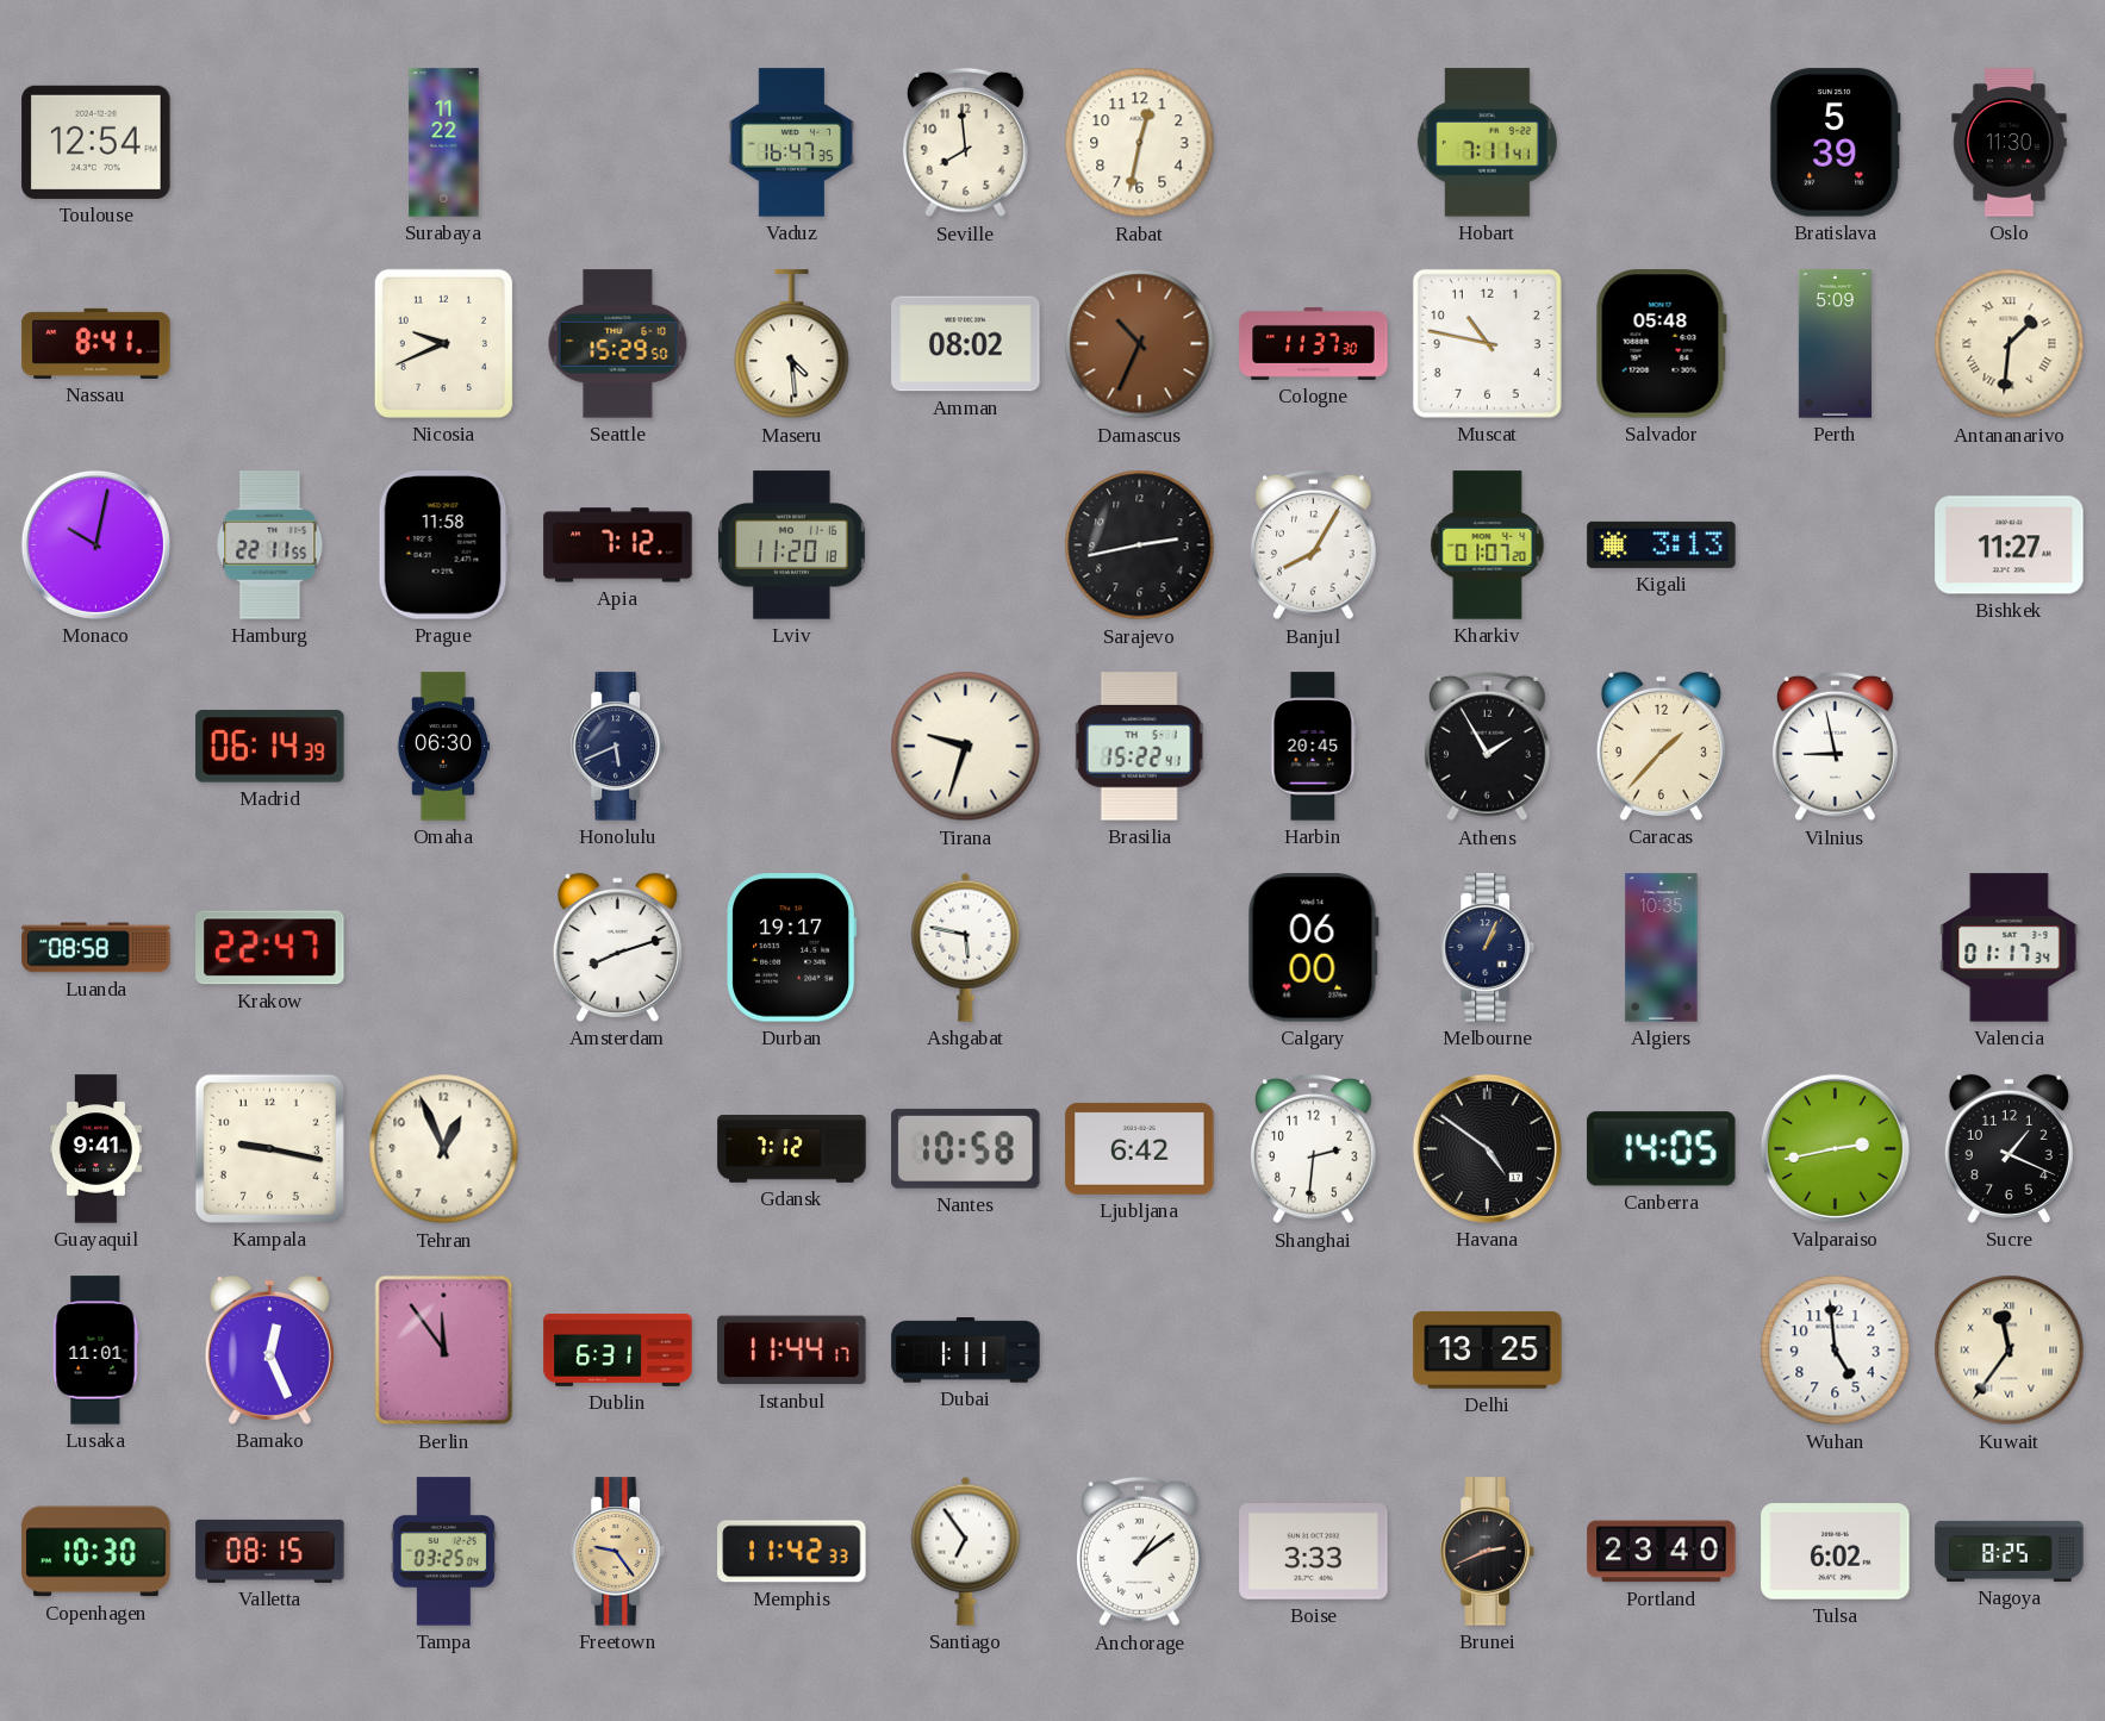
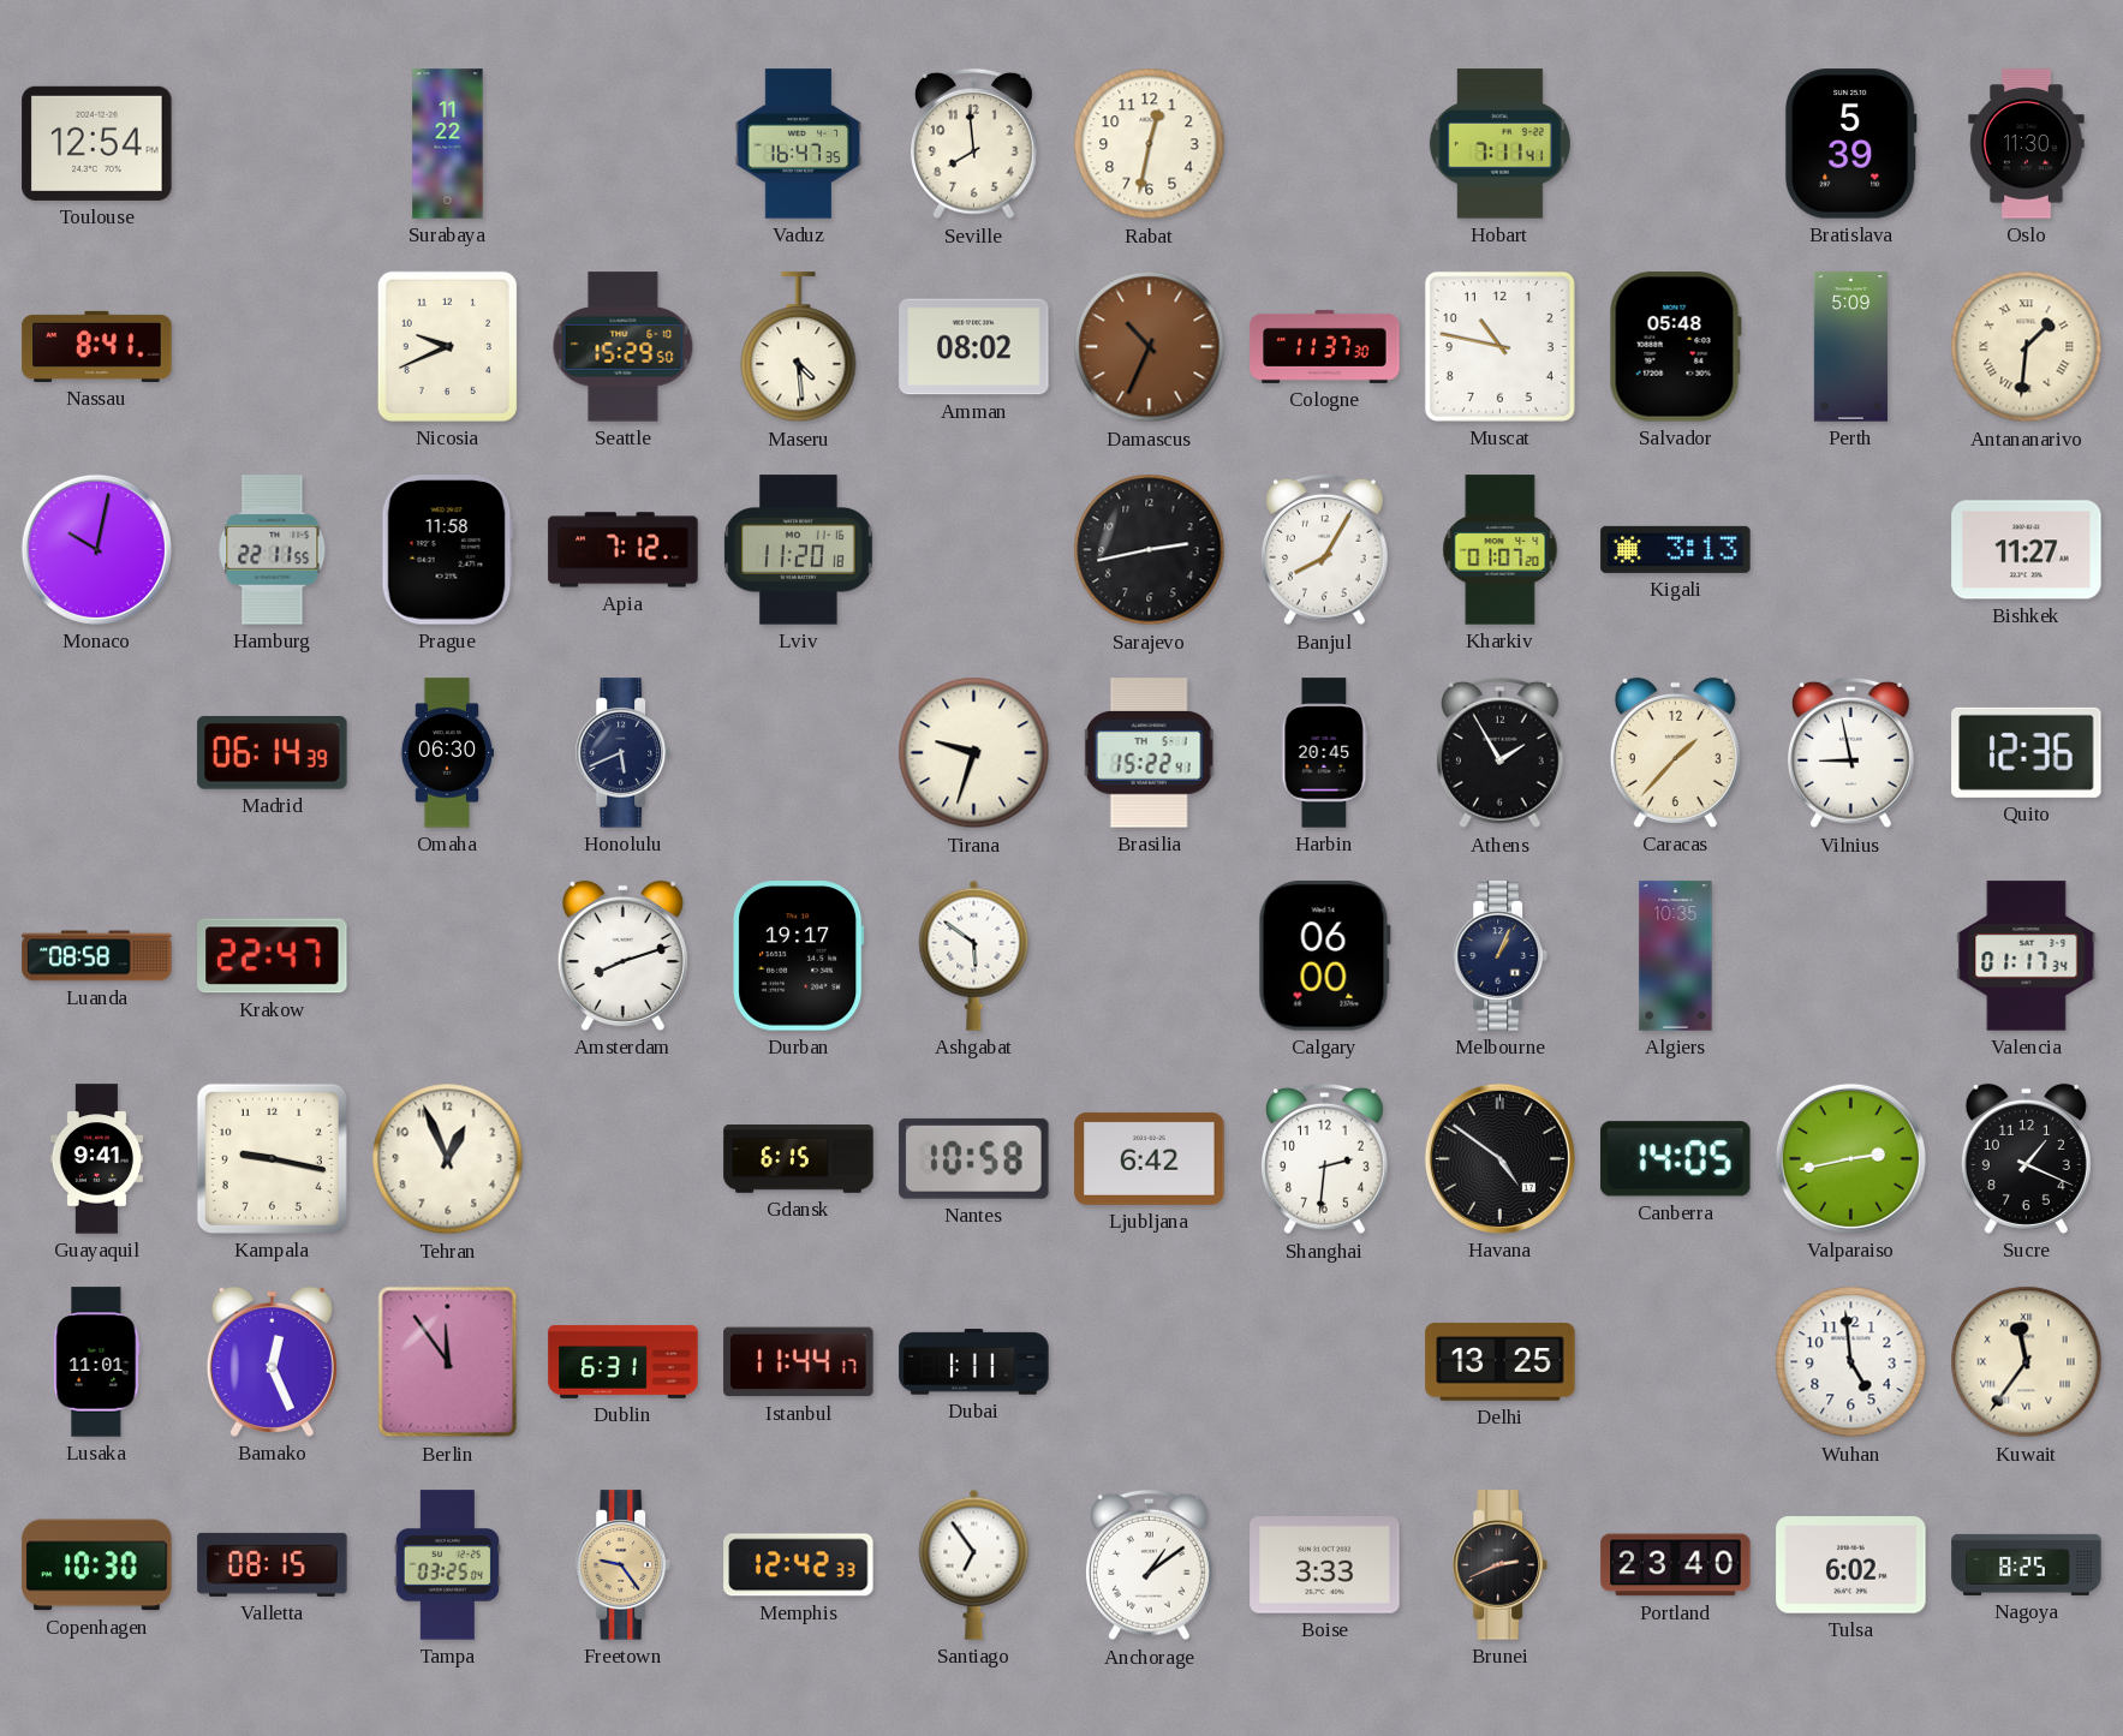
Quito: none -> 12:36 (2027, 752)
Ashgabat: 5:47 -> 5:51 (974, 955)
Gdansk: 7:12 -> 6:15 (799, 1159)
Memphis: 11:42 -> 12:42 (799, 1565)
